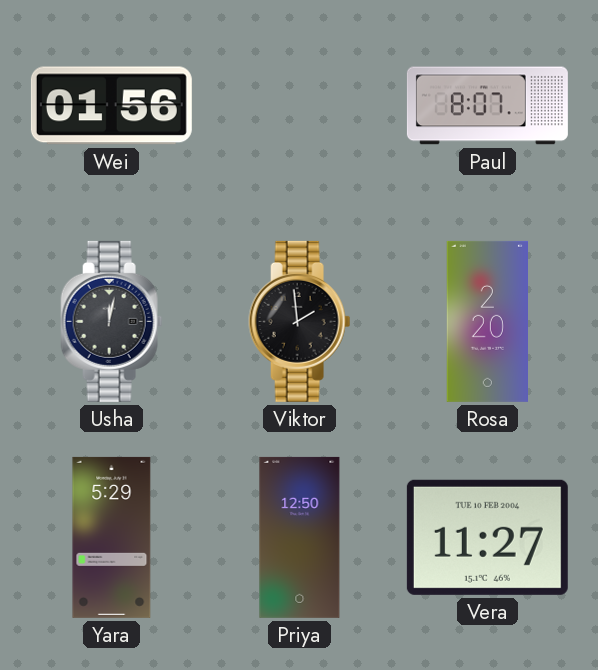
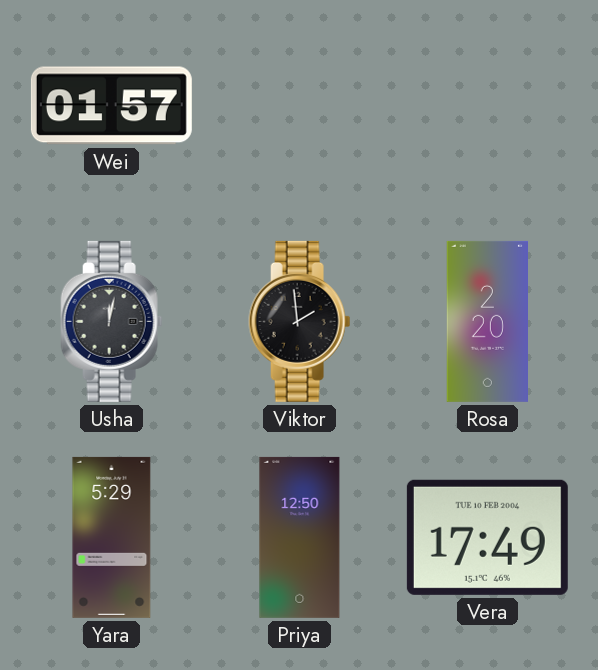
Wei: 01:56 -> 01:57 (111, 106)
Paul: 8:07 -> none (487, 106)
Vera: 11:27 -> 17:49 (487, 537)
